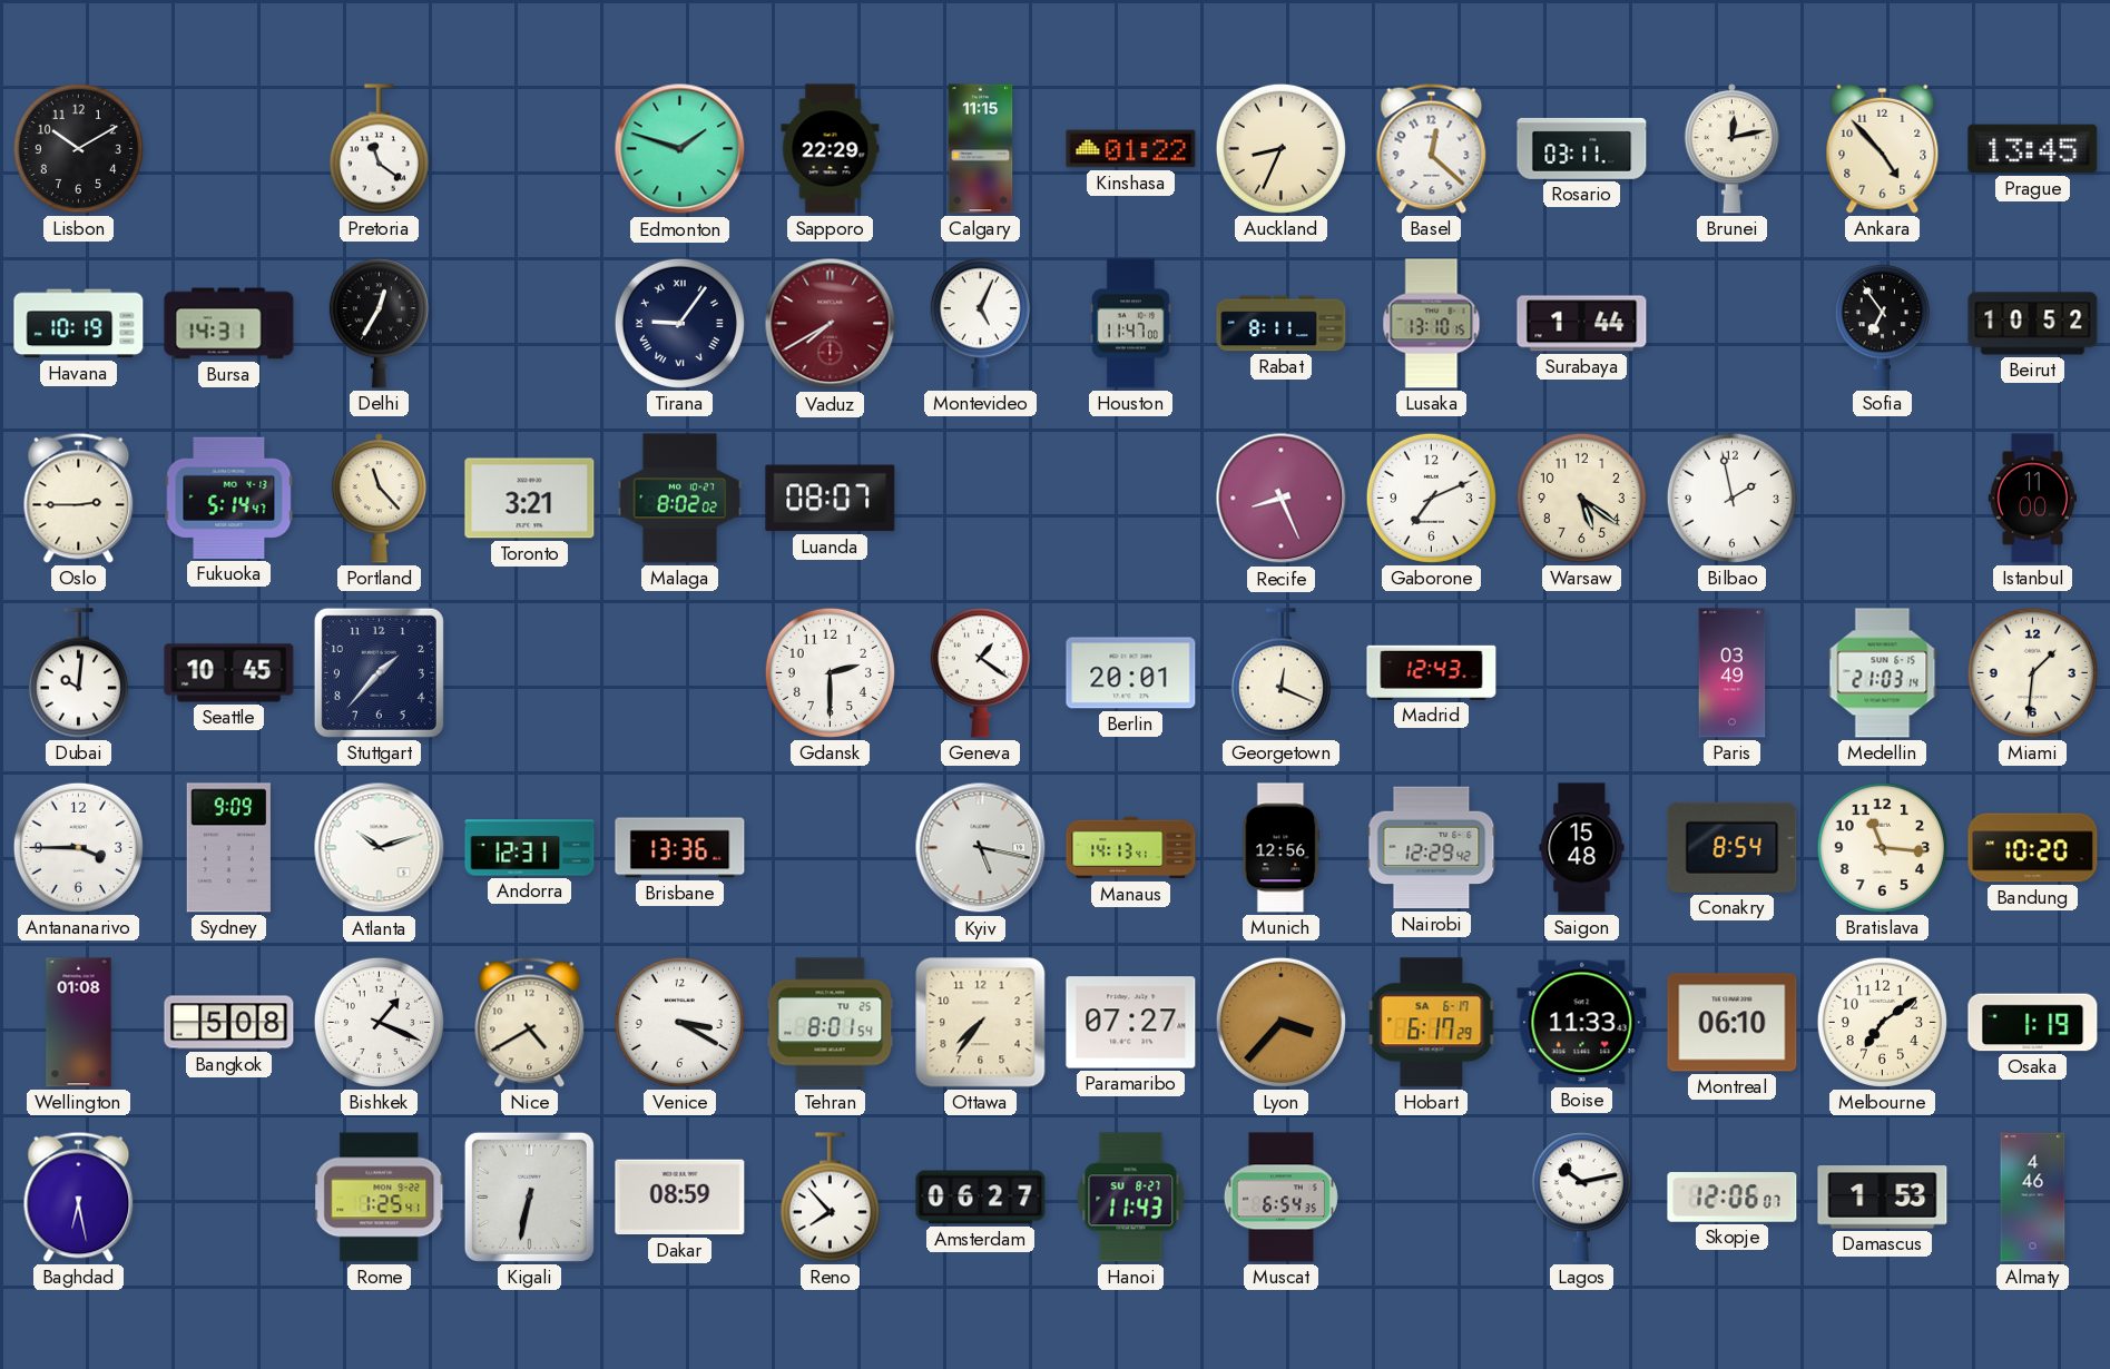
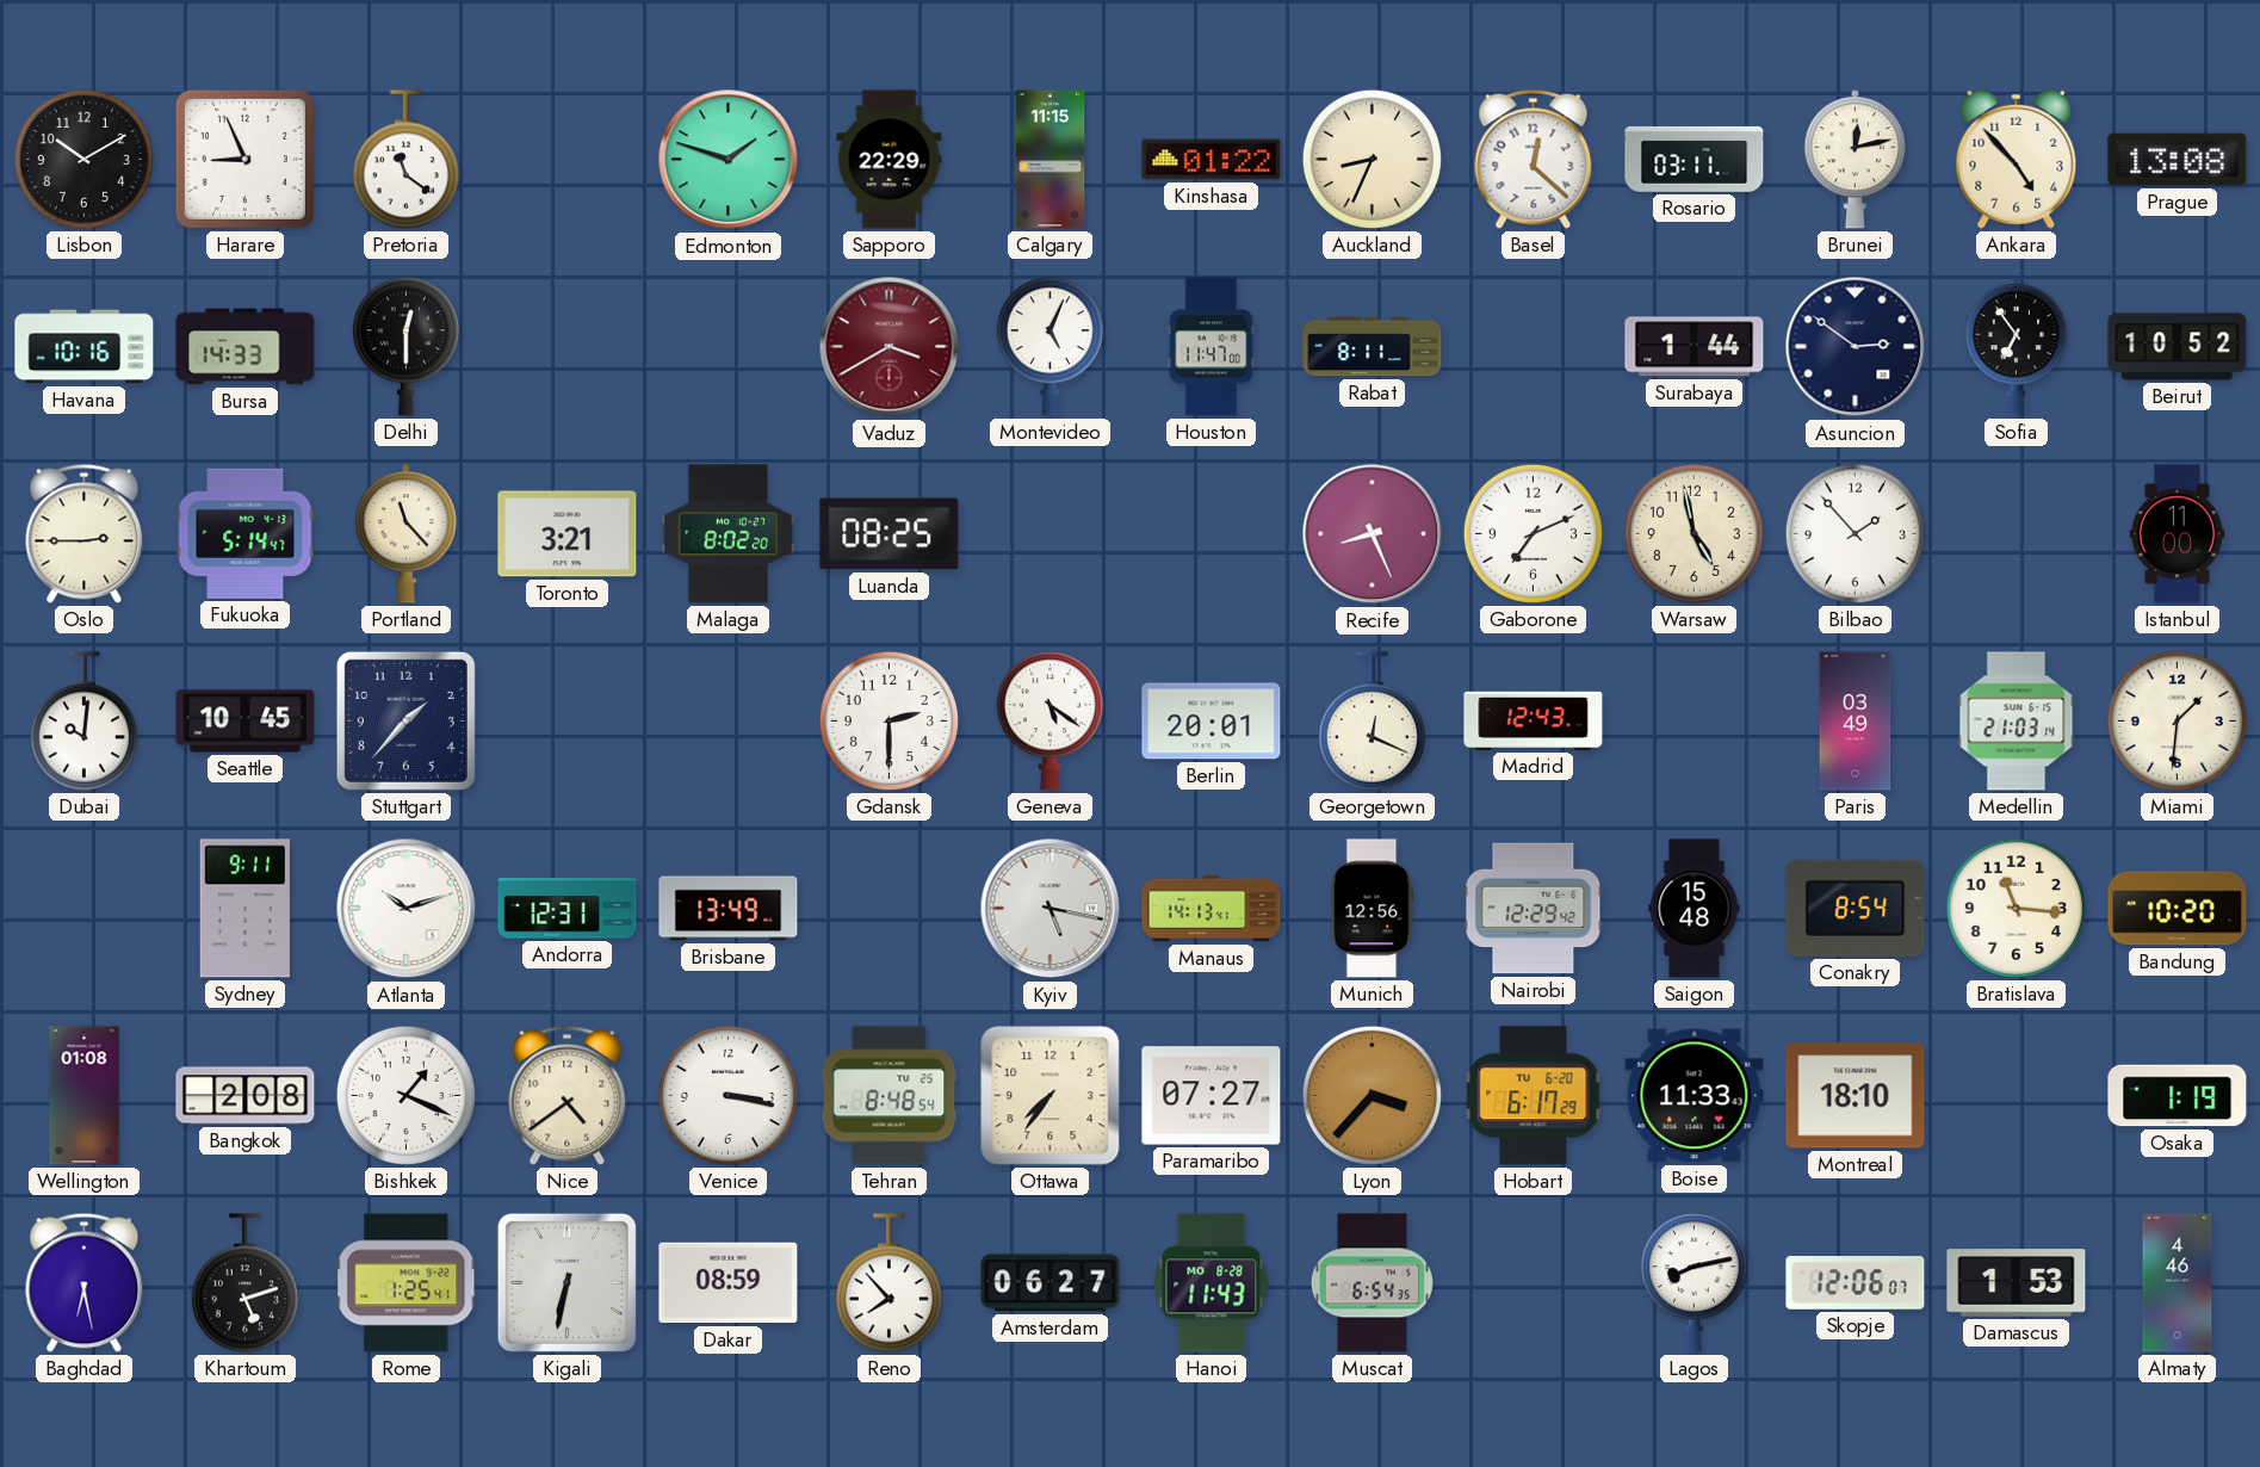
Harare: none -> 8:56 (244, 159)
Prague: 13:45 -> 13:08 (2178, 160)
Havana: 10:19 -> 10:16 (85, 347)
Bursa: 14:31 -> 14:33 (246, 347)
Delhi: 12:35 -> 12:30 (405, 347)
Tirana: 9:06 -> none (679, 323)
Vaduz: 7:40 -> 3:40 (890, 347)
Lusaka: 13:10 -> none (1432, 324)
Asuncion: none -> 2:51 (1856, 347)
Malaga: 8:02:02 -> 8:02:20 (729, 534)
Luanda: 08:07 -> 08:25 (890, 534)
Warsaw: 5:21 -> 4:58 (1694, 533)
Bilbao: 1:58 -> 1:53 (1855, 533)
Geneva: 1:21 -> 5:21 (1049, 722)
Antananarivo: 3:45 -> none (78, 847)
Sydney: 9:09 -> 9:11 (244, 909)
Brisbane: 13:36 -> 13:49 (729, 909)
Bangkok: 5:08 -> 2:08 (246, 1096)
Nice: 4:40 -> 4:39 (568, 1095)
Venice: 3:20 -> 3:17 (727, 1095)
Tehran: 8:01 -> 8:48 (890, 1096)
Hobart date: SA 6-17 -> TU 6-20 (1534, 1096)
Montreal: 06:10 -> 18:10 (1856, 1096)
Melbourne: 7:09 -> none (1882, 1022)
Khartoum: none -> 5:12 (244, 1283)
Hanoi date: SU 8-27 -> MO 8-28 (1212, 1283)
Lagos: 10:13 -> 8:13 (1694, 1283)
